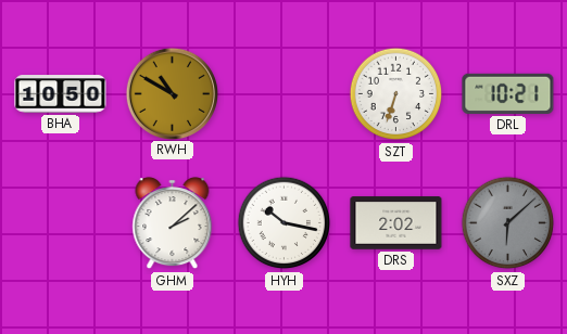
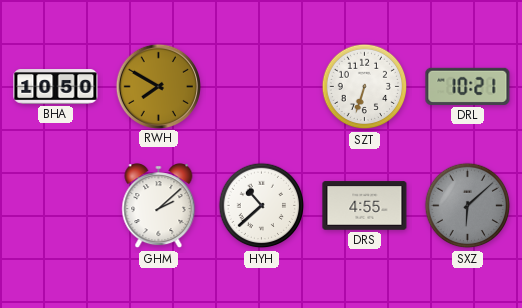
RWH: 10:50 -> 7:50 (158, 86)
HYH: 10:17 -> 10:38 (262, 206)
DRS: 2:02 -> 4:55 (365, 206)
